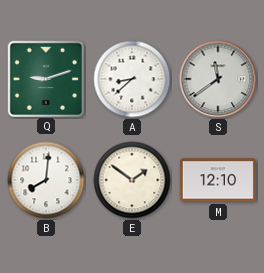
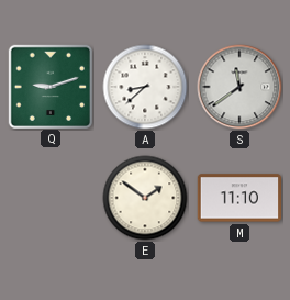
B: 8:01 -> none (46, 180)
M: 12:10 -> 11:10 (238, 198)
